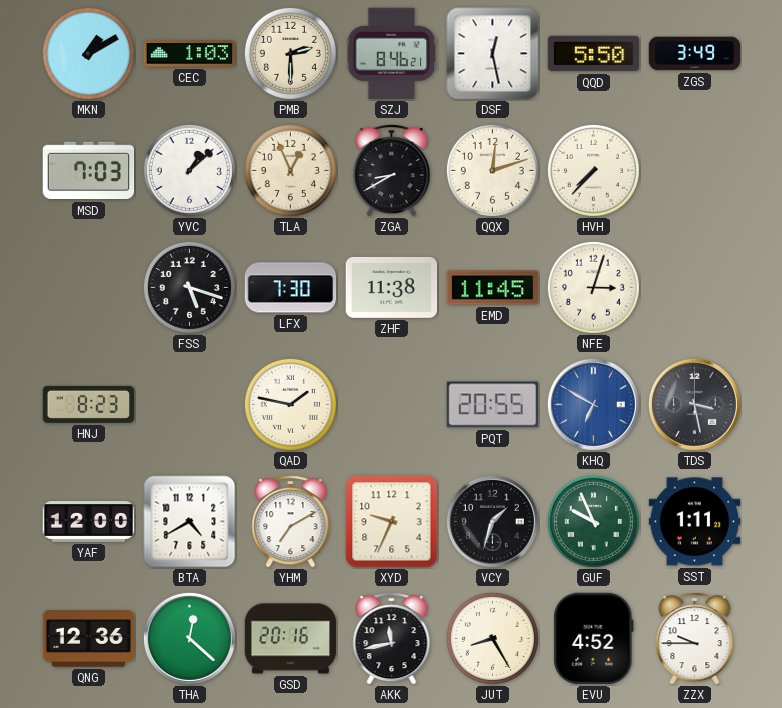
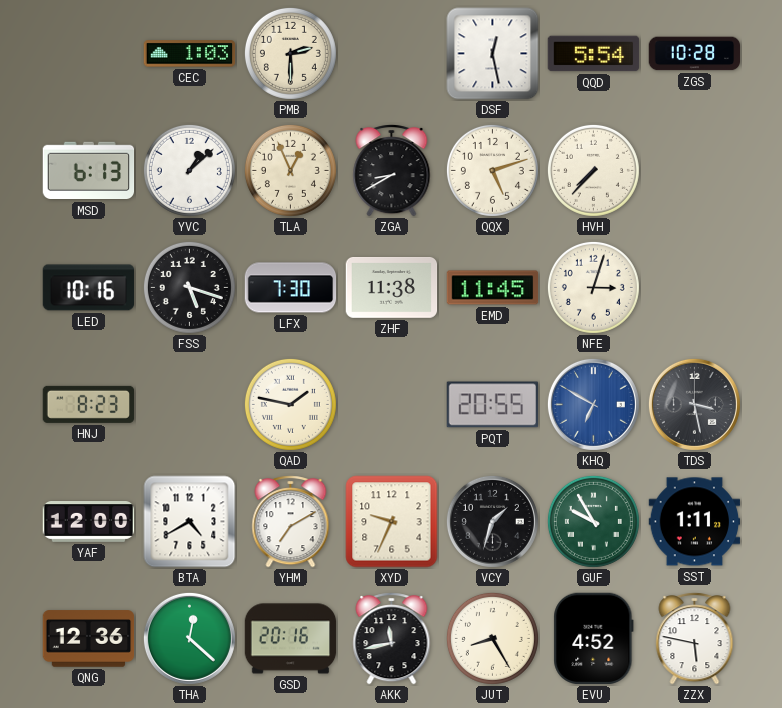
MKN: 1:10 -> none (88, 53)
SZJ: 8:46 -> none (392, 54)
QQD: 5:50 -> 5:54 (594, 54)
ZGS: 3:49 -> 10:28 (695, 54)
MSD: 7:03 -> 6:13 (89, 171)
QQX: 12:12 -> 5:12 (492, 170)
LED: none -> 10:16 (89, 288)
GUF: 9:56 -> 9:55 (593, 521)
ZZX: 9:45 -> 5:47 (695, 639)
